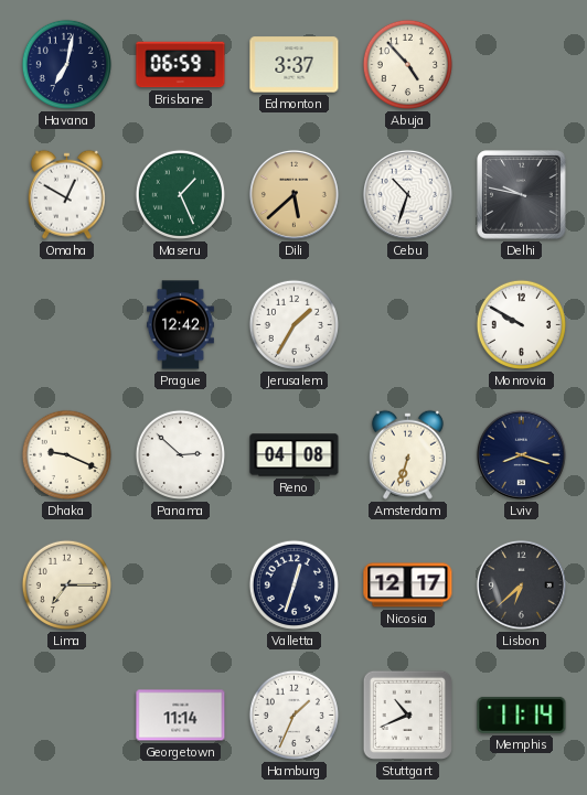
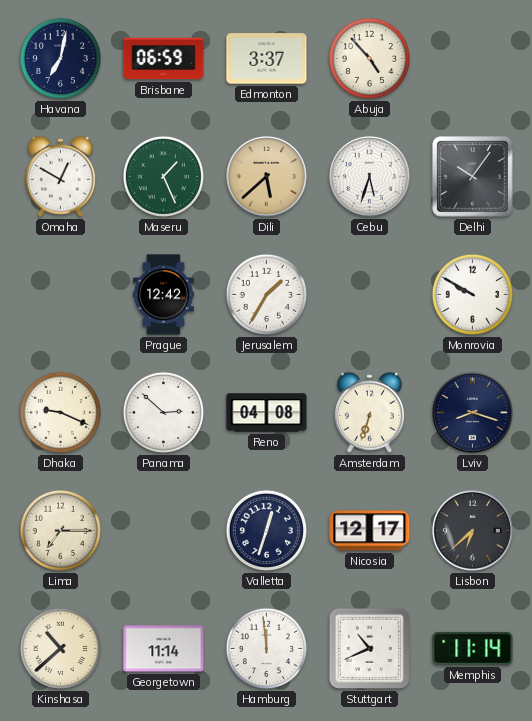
Cebu: 10:33 -> 5:33 (369, 176)
Delhi: 9:47 -> 10:06 (473, 177)
Kinshasa: none -> 10:38 (60, 648)
Hamburg: 1:34 -> 11:59 (266, 648)
